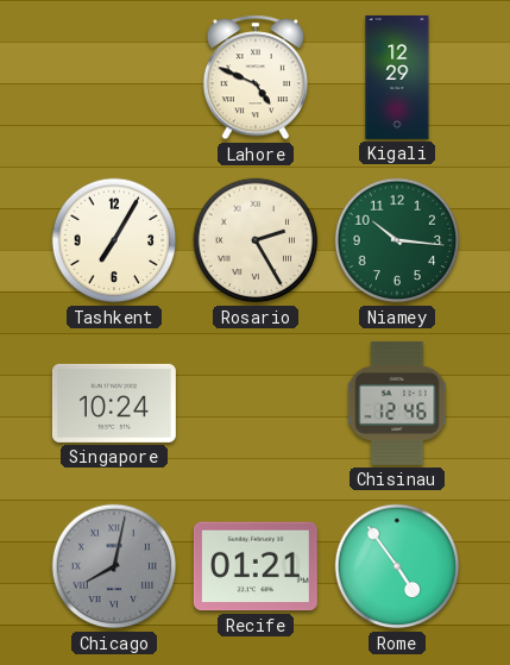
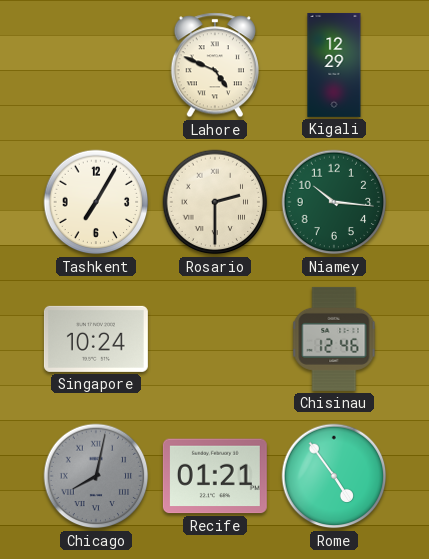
Rosario: 2:25 -> 2:30 (215, 202)
